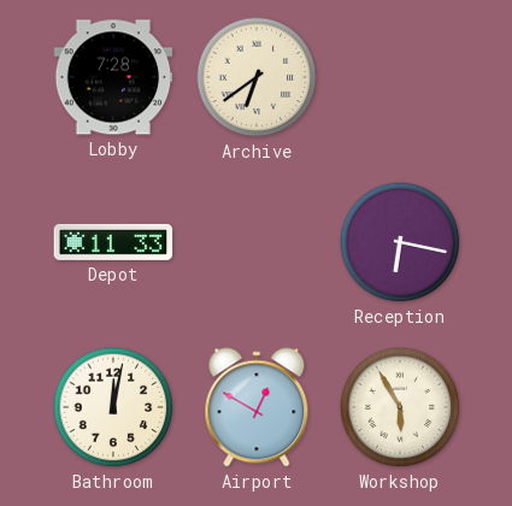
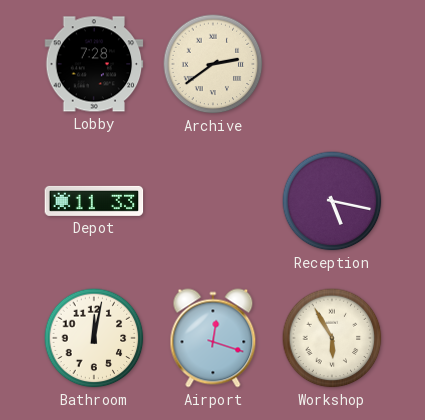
Archive: 6:39 -> 2:39 (213, 64)
Reception: 6:17 -> 5:17 (332, 201)
Airport: 12:50 -> 12:18 (213, 338)
